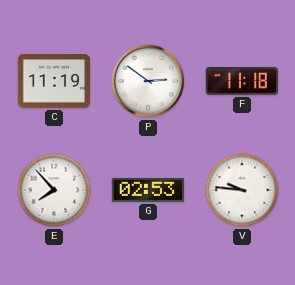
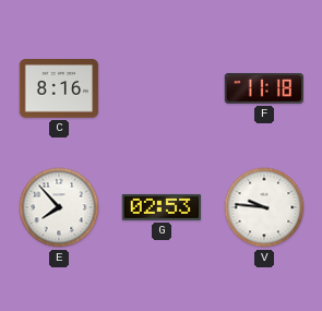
C: 11:19 -> 8:16 (59, 88)
P: 2:51 -> none (148, 81)
